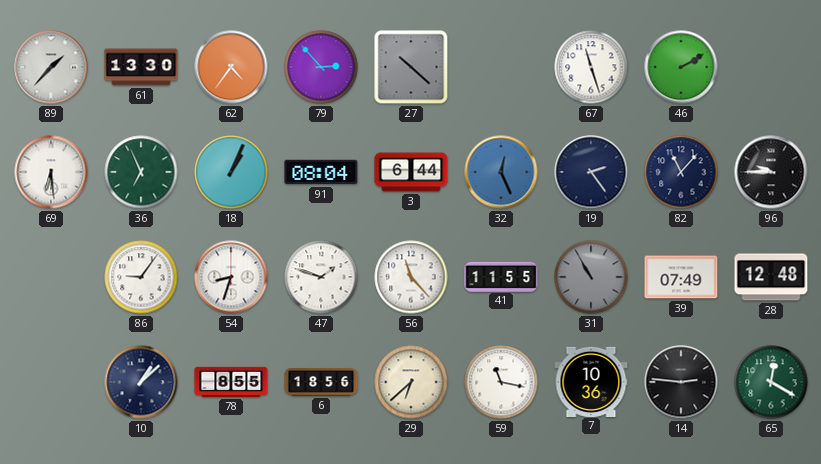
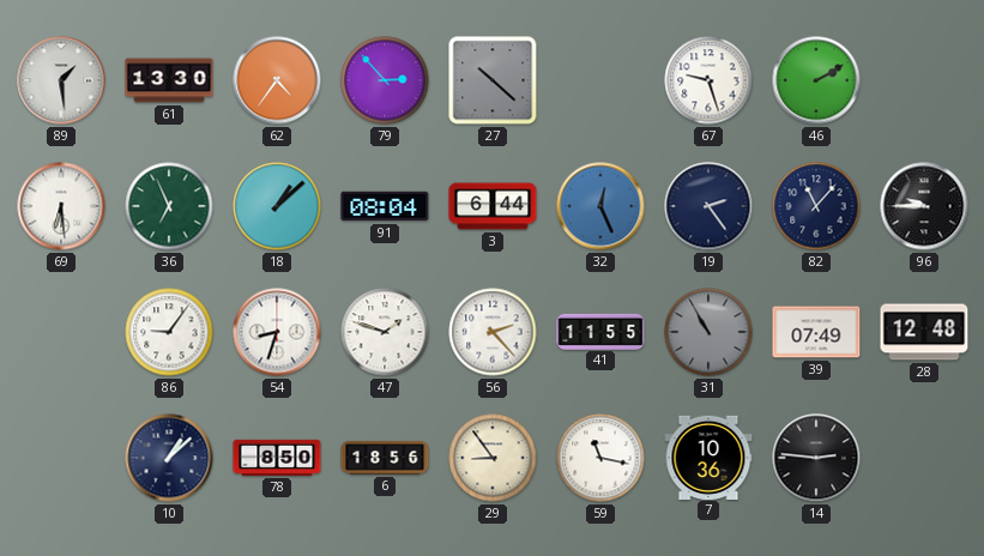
89: 1:37 -> 1:29 (61, 80)
67: 11:27 -> 9:27 (708, 80)
18: 1:04 -> 1:08 (277, 206)
56: 11:23 -> 2:23 (493, 332)
78: 8:55 -> 8:50 (277, 458)
29: 6:38 -> 8:54 (493, 458)
65: 12:20 -> none (771, 382)
